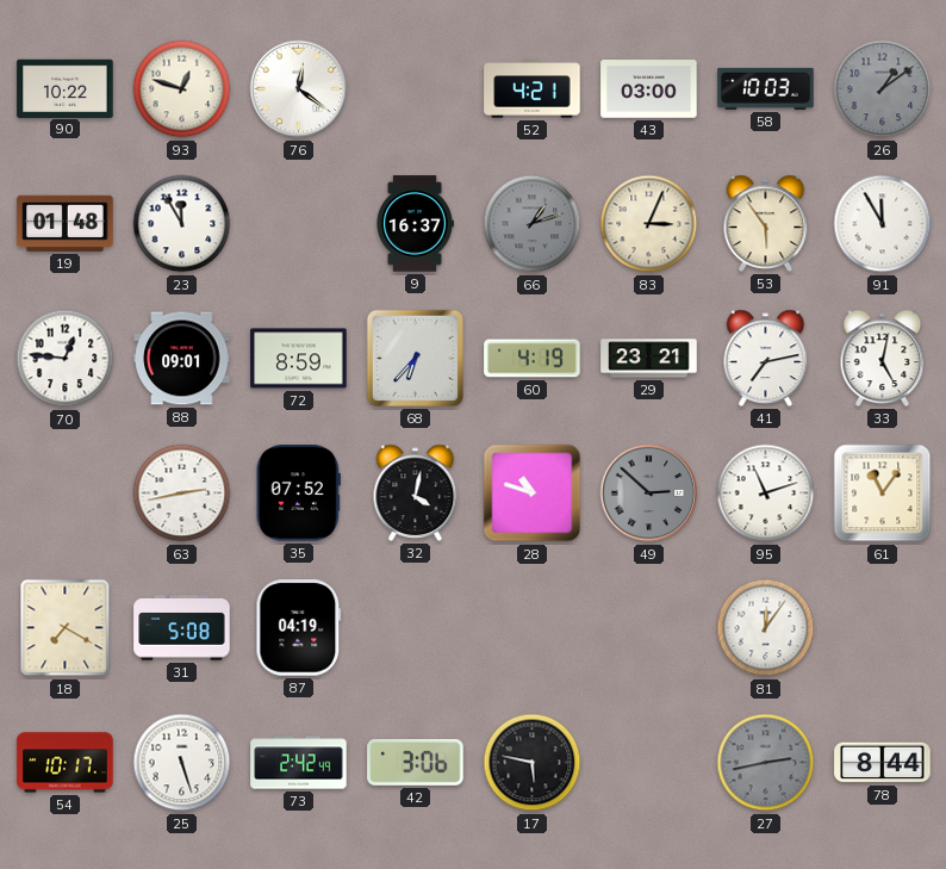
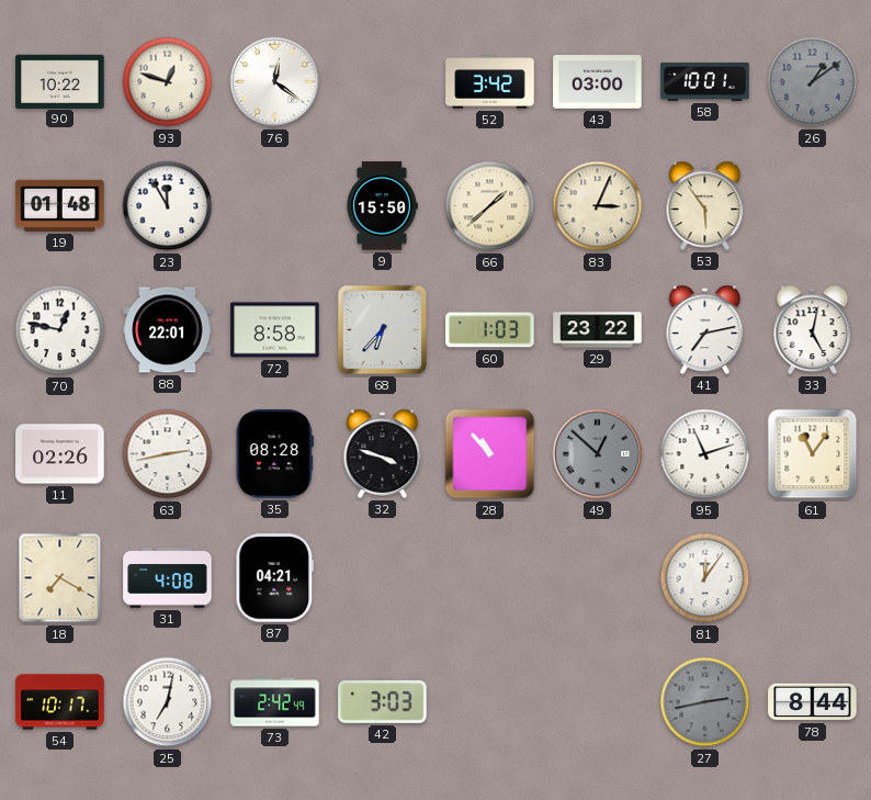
52: 4:21 -> 3:42 (490, 82)
58: 10:03 -> 10:01 (705, 81)
9: 16:37 -> 15:50 (382, 206)
66: 1:12 -> 1:38 (490, 206)
66 dial: grey -> cream (490, 206)
91: 11:55 -> none (883, 224)
70: 12:46 -> 12:47 (60, 330)
88: 09:01 -> 22:01 (168, 330)
72: 8:59 -> 8:58 (275, 330)
60: 4:19 -> 1:03 (490, 330)
29: 23:21 -> 23:22 (598, 330)
11: none -> 02:26 (60, 454)
35: 07:52 -> 08:28 (274, 454)
32: 4:02 -> 3:48 (383, 453)
28: 10:48 -> 10:53 (490, 454)
49: 2:52 -> 12:52 (598, 454)
31: 5:08 -> 4:08 (168, 578)
87: 04:19 -> 04:21 (275, 578)
25: 5:27 -> 7:02 (168, 702)
42: 3:06 -> 3:03 (383, 702)
17: 5:47 -> none (533, 763)
